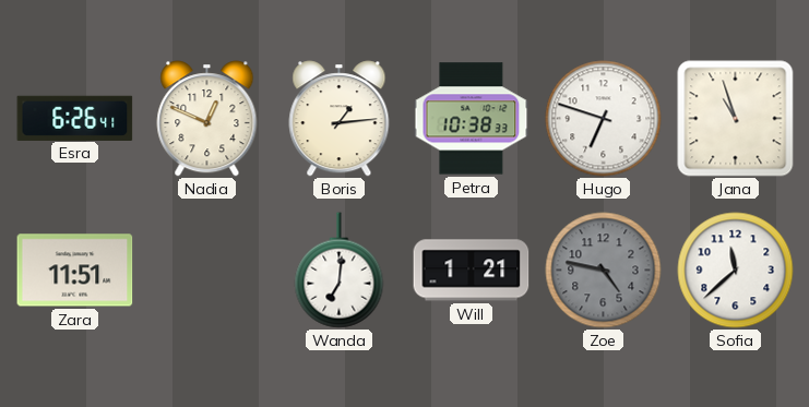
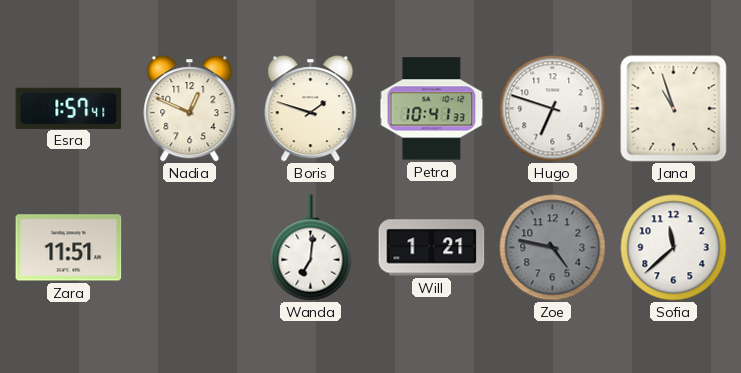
Esra: 6:26 -> 1:57 (69, 108)
Boris: 1:14 -> 1:48 (311, 109)
Petra: 10:38 -> 10:41 (432, 109)
